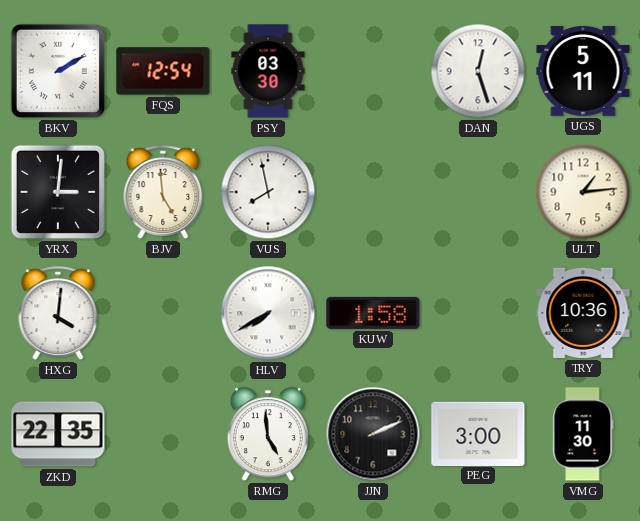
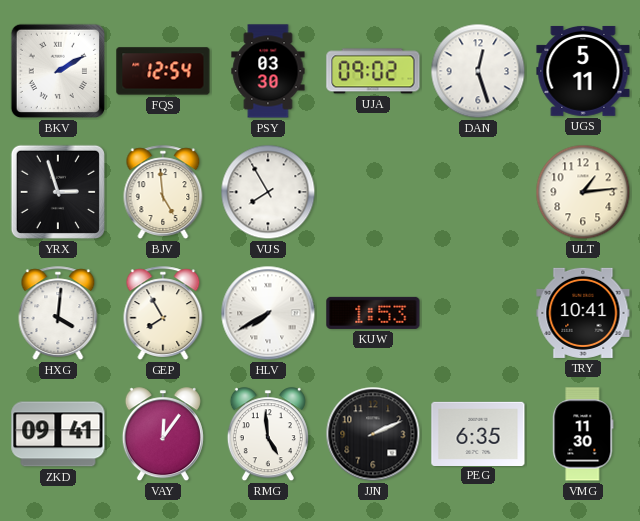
UJA: none -> 09:02 (373, 71)
YRX: 3:01 -> 2:57 (58, 192)
VUS: 7:58 -> 7:55 (268, 192)
GEP: none -> 7:55 (163, 313)
KUW: 1:58 -> 1:53 (373, 313)
TRY: 10:36 -> 10:41 (583, 313)
ZKD: 22:35 -> 09:41 (58, 434)
VAY: none -> 12:06 (163, 435)
PEG: 3:00 -> 6:35 (478, 433)
